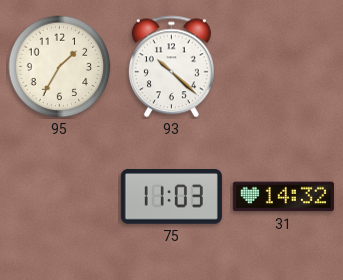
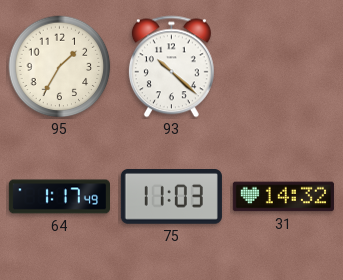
64: none -> 1:17 (59, 197)
